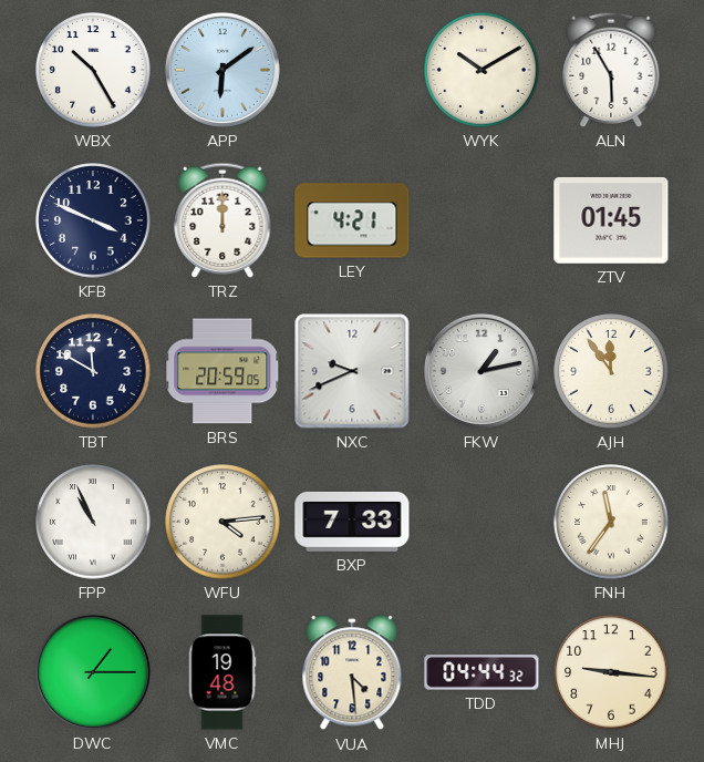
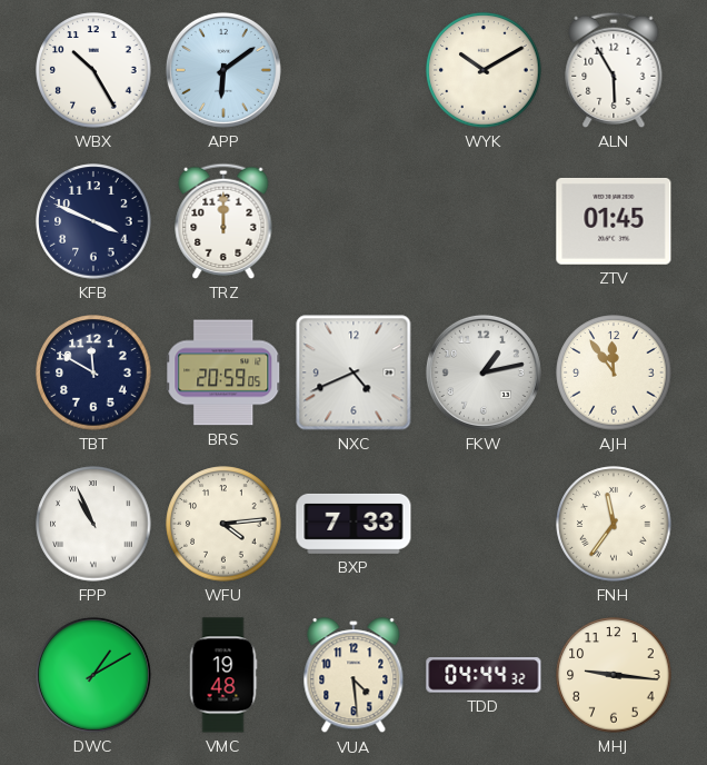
LEY: 4:21 -> none (352, 220)
NXC: 9:41 -> 4:41 (353, 372)
DWC: 1:15 -> 1:10 (93, 675)
